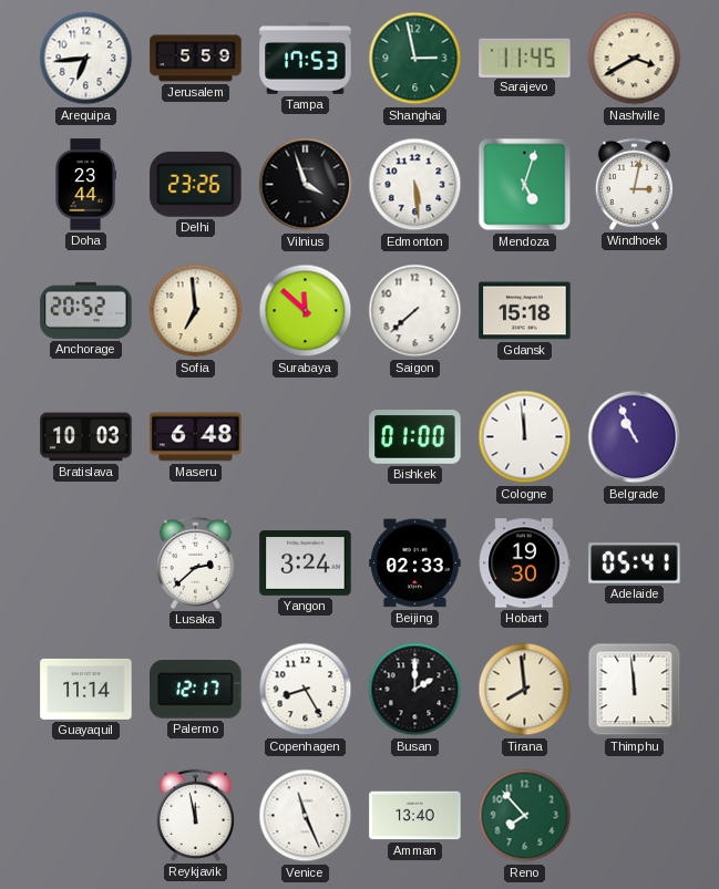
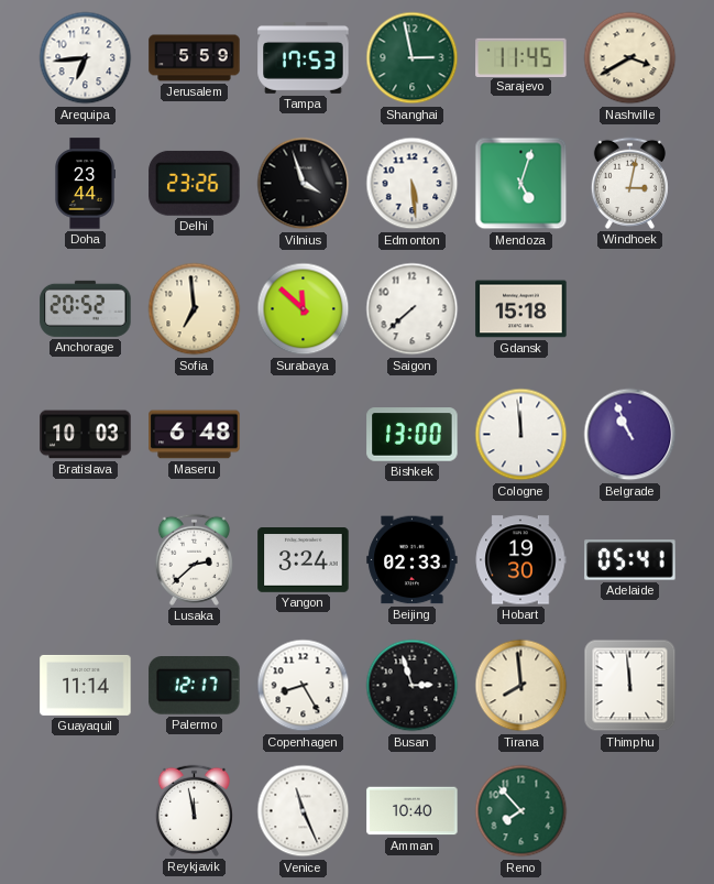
Bishkek: 01:00 -> 13:00 (413, 435)
Busan: 2:00 -> 2:57 (413, 686)
Amman: 13:40 -> 10:40 (413, 811)
